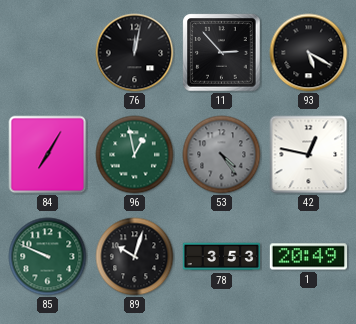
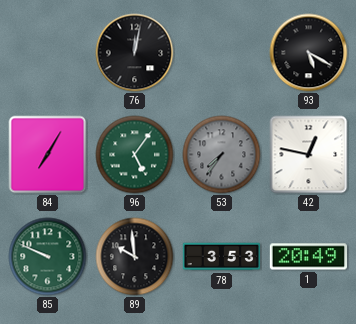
11: 2:53 -> none (222, 53)
96: 12:58 -> 5:06 (135, 155)
53: 4:24 -> 7:36 (222, 155)
89: 10:03 -> 9:59 (135, 257)
